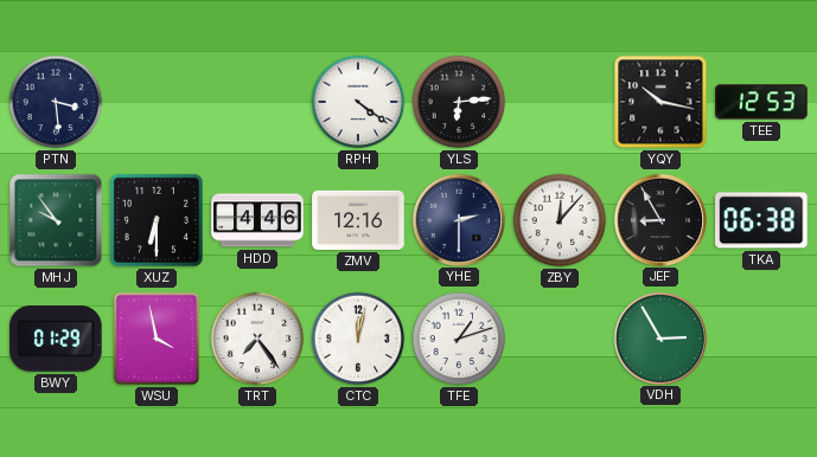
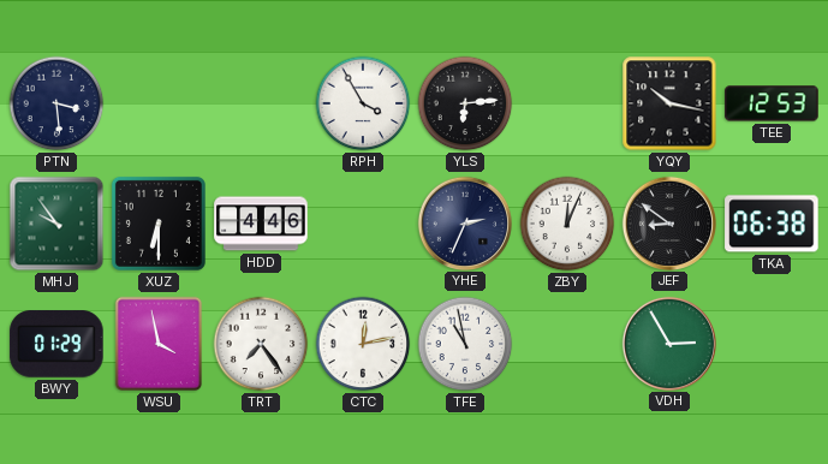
RPH: 4:21 -> 3:55 (363, 103)
ZMV: 12:16 -> none (358, 220)
YHE: 2:30 -> 2:34 (464, 222)
ZBY: 12:07 -> 12:04 (567, 224)
JEF: 8:55 -> 8:51 (668, 222)
CTC: 12:02 -> 12:13 (363, 344)
TFE: 1:12 -> 10:58 (465, 344)
